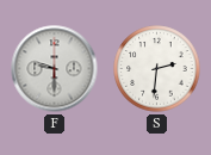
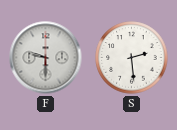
S: 2:31 -> 2:29 (132, 58)
